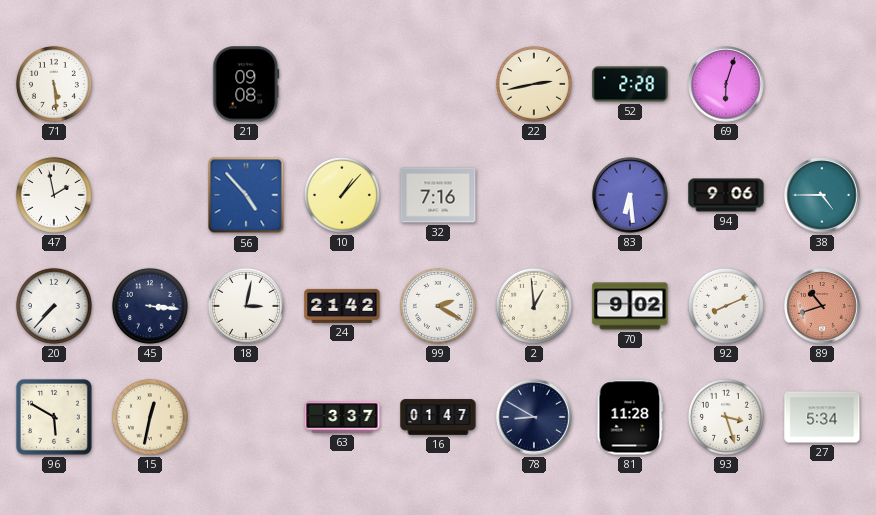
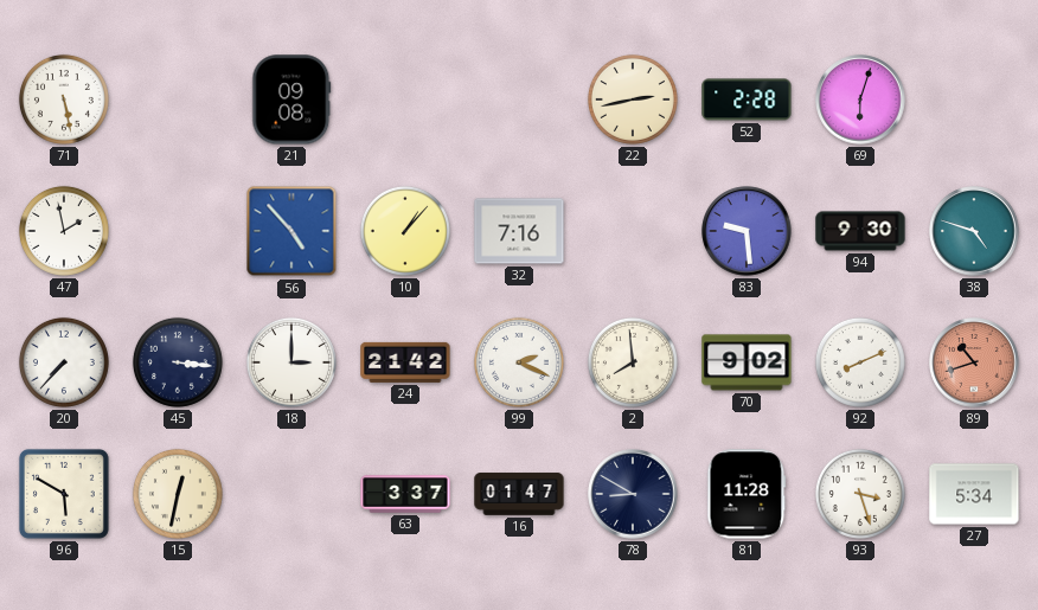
71: 5:29 -> 5:28 (64, 99)
83: 6:29 -> 9:29 (747, 231)
94: 9:06 -> 9:30 (860, 231)
38: 4:45 -> 4:48 (974, 231)
18: 3:02 -> 3:00 (291, 362)
99: 2:20 -> 2:19 (519, 362)
2: 12:59 -> 7:59 (633, 362)
